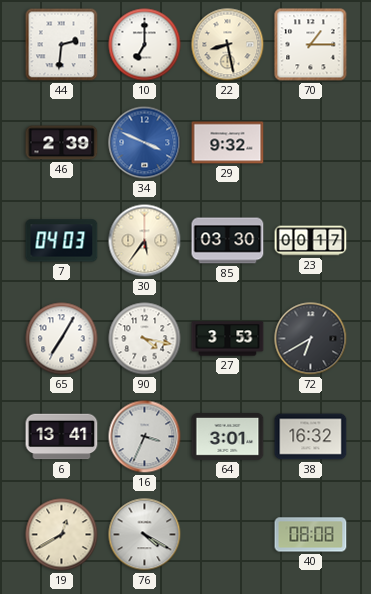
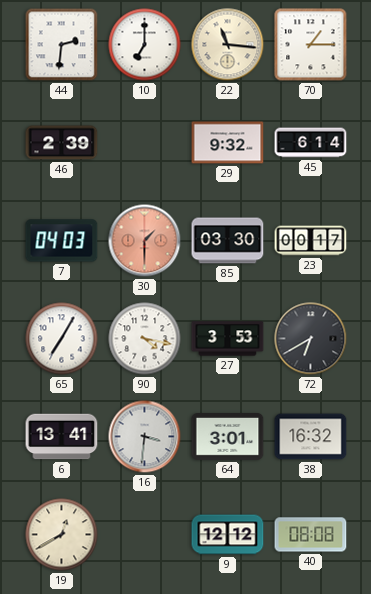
22: 8:28 -> 11:16 (228, 45)
34: 3:49 -> none (145, 143)
45: none -> 6:14 (311, 143)
30: 5:36 -> 1:30 (145, 241)
30 dial: cream -> salmon (145, 241)
16: 3:34 -> 3:31 (145, 437)
76: 4:20 -> none (145, 535)
9: none -> 12:12 (228, 535)
